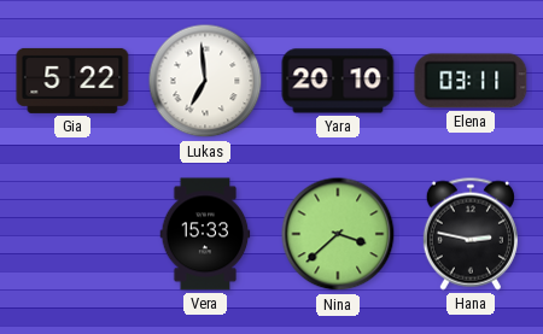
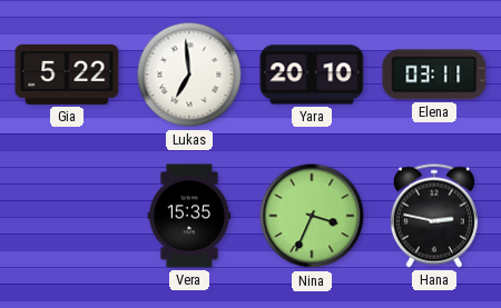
Vera: 15:33 -> 15:35 (189, 216)
Nina: 3:38 -> 3:34 (312, 216)
